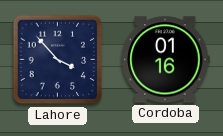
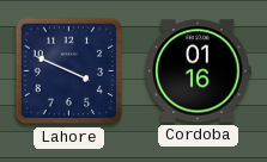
Lahore: 3:53 -> 3:49 (69, 71)
